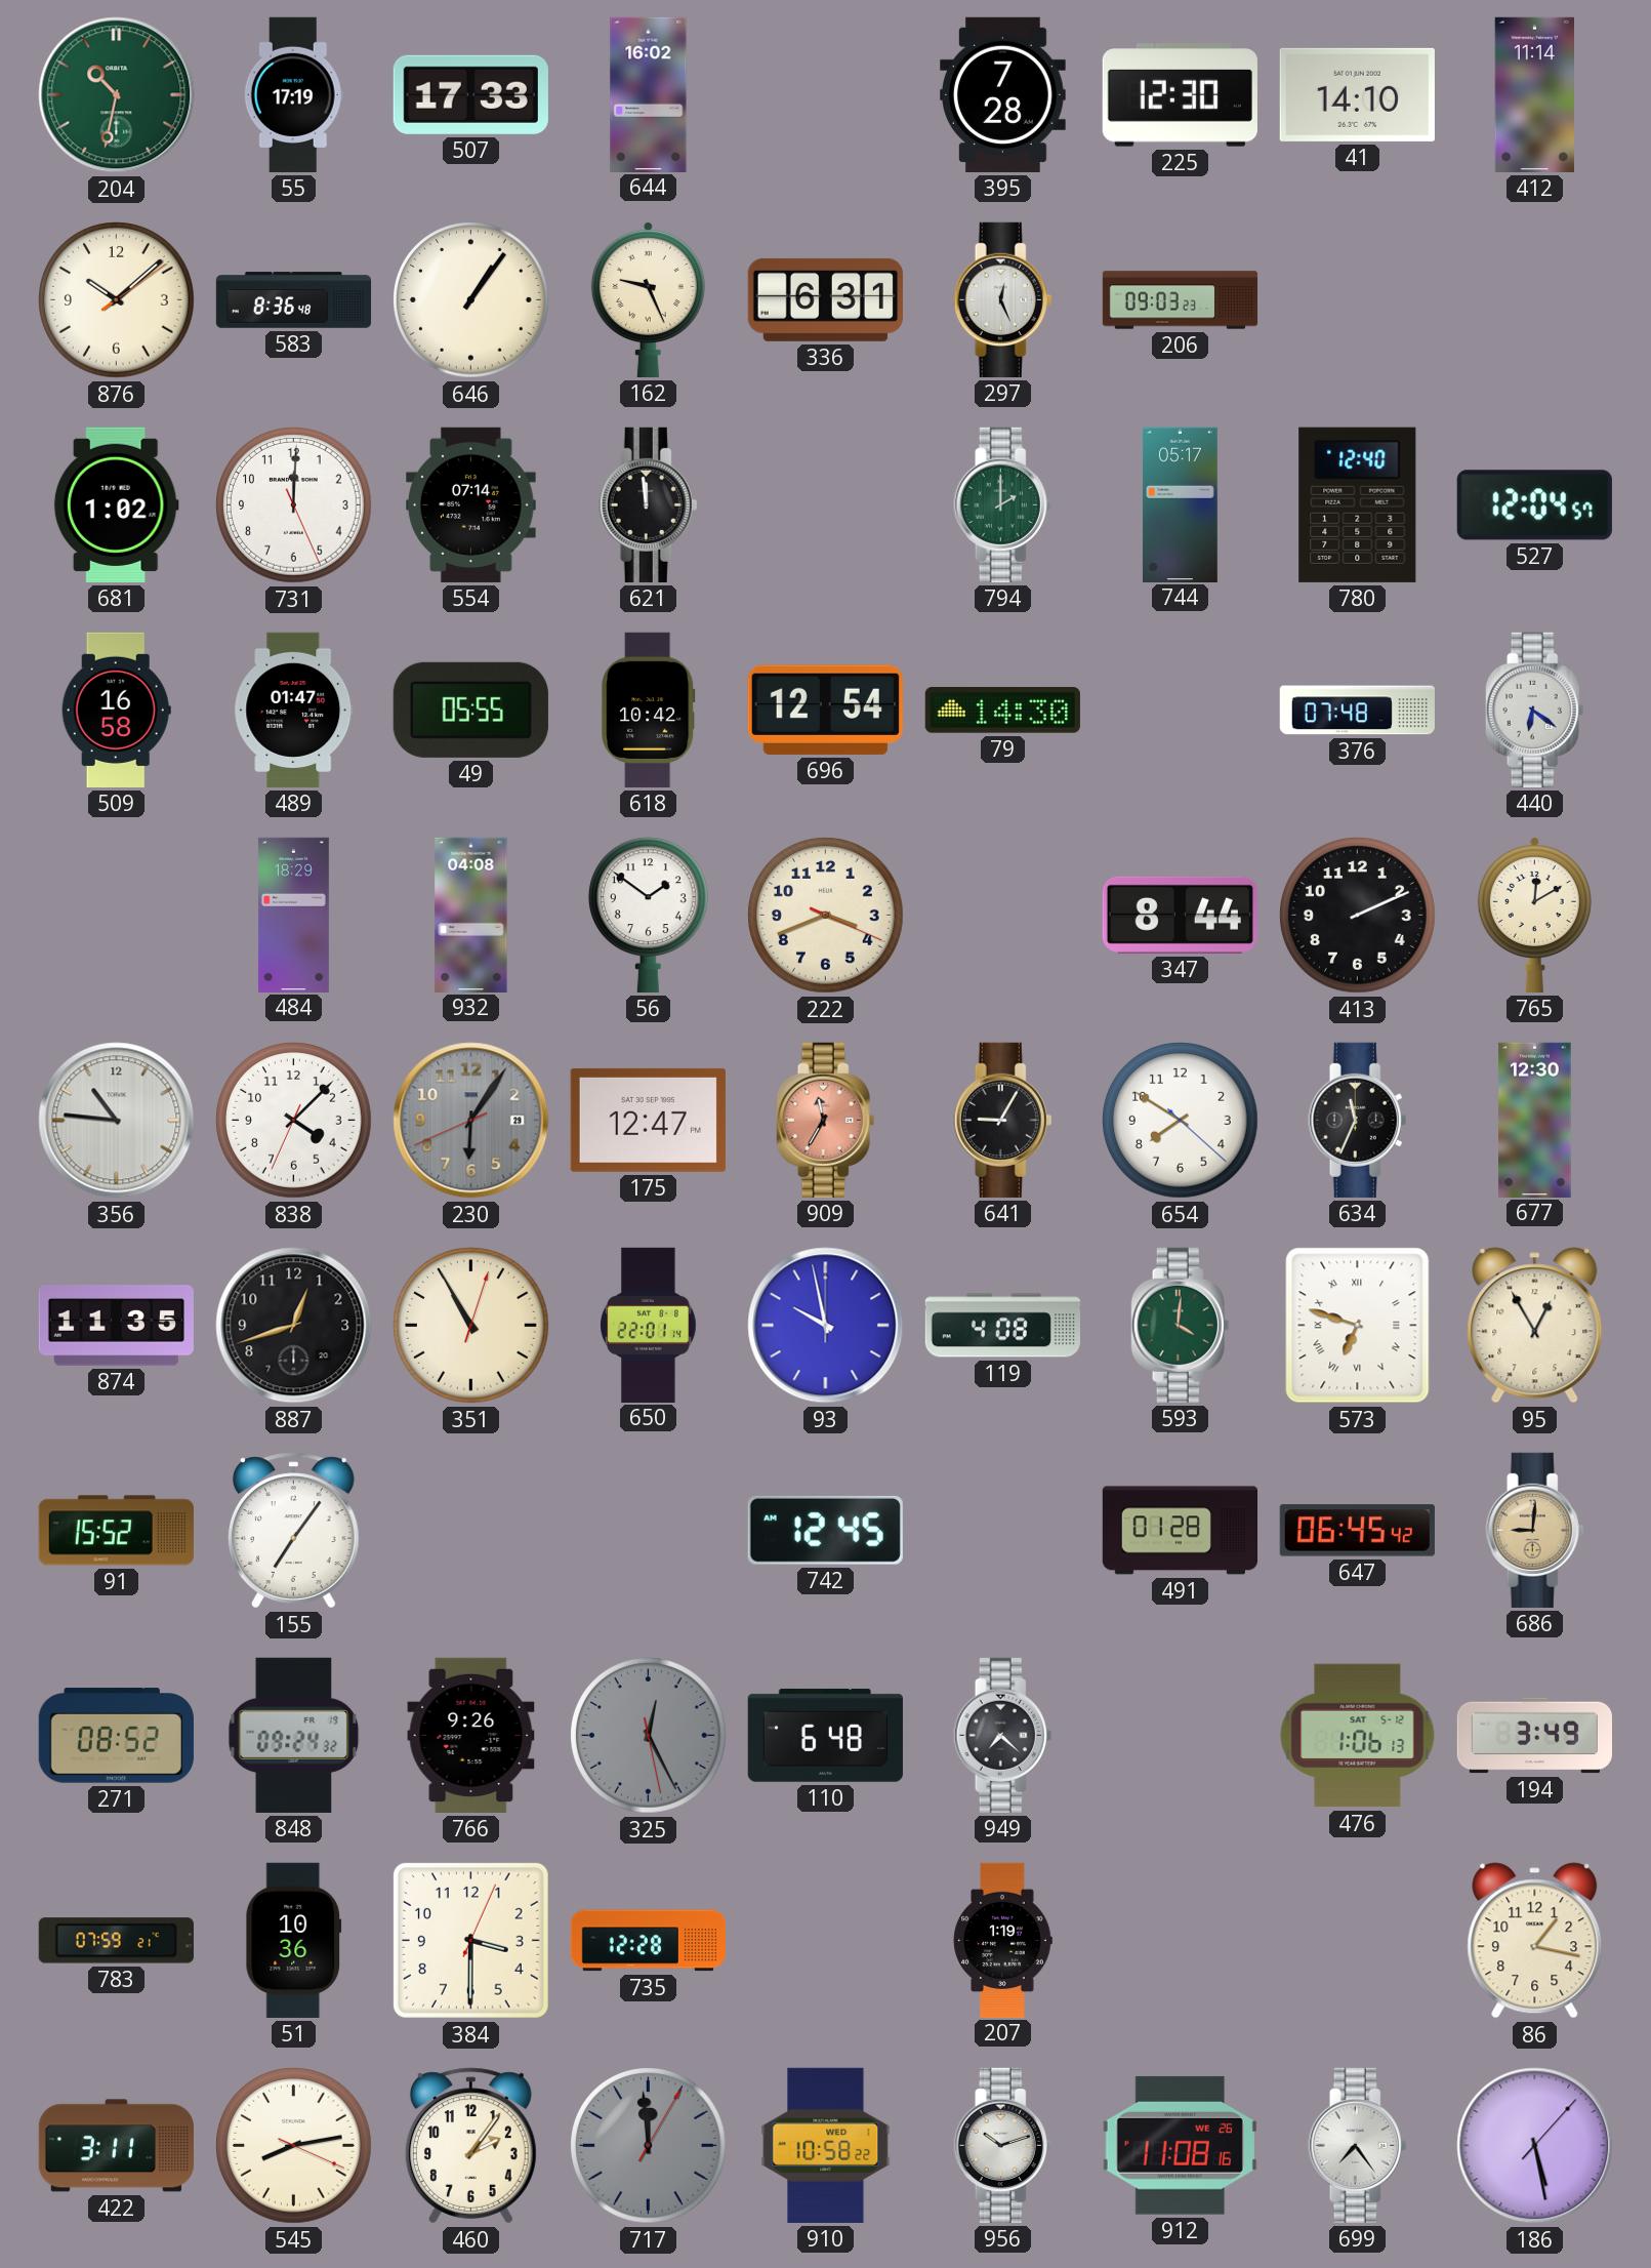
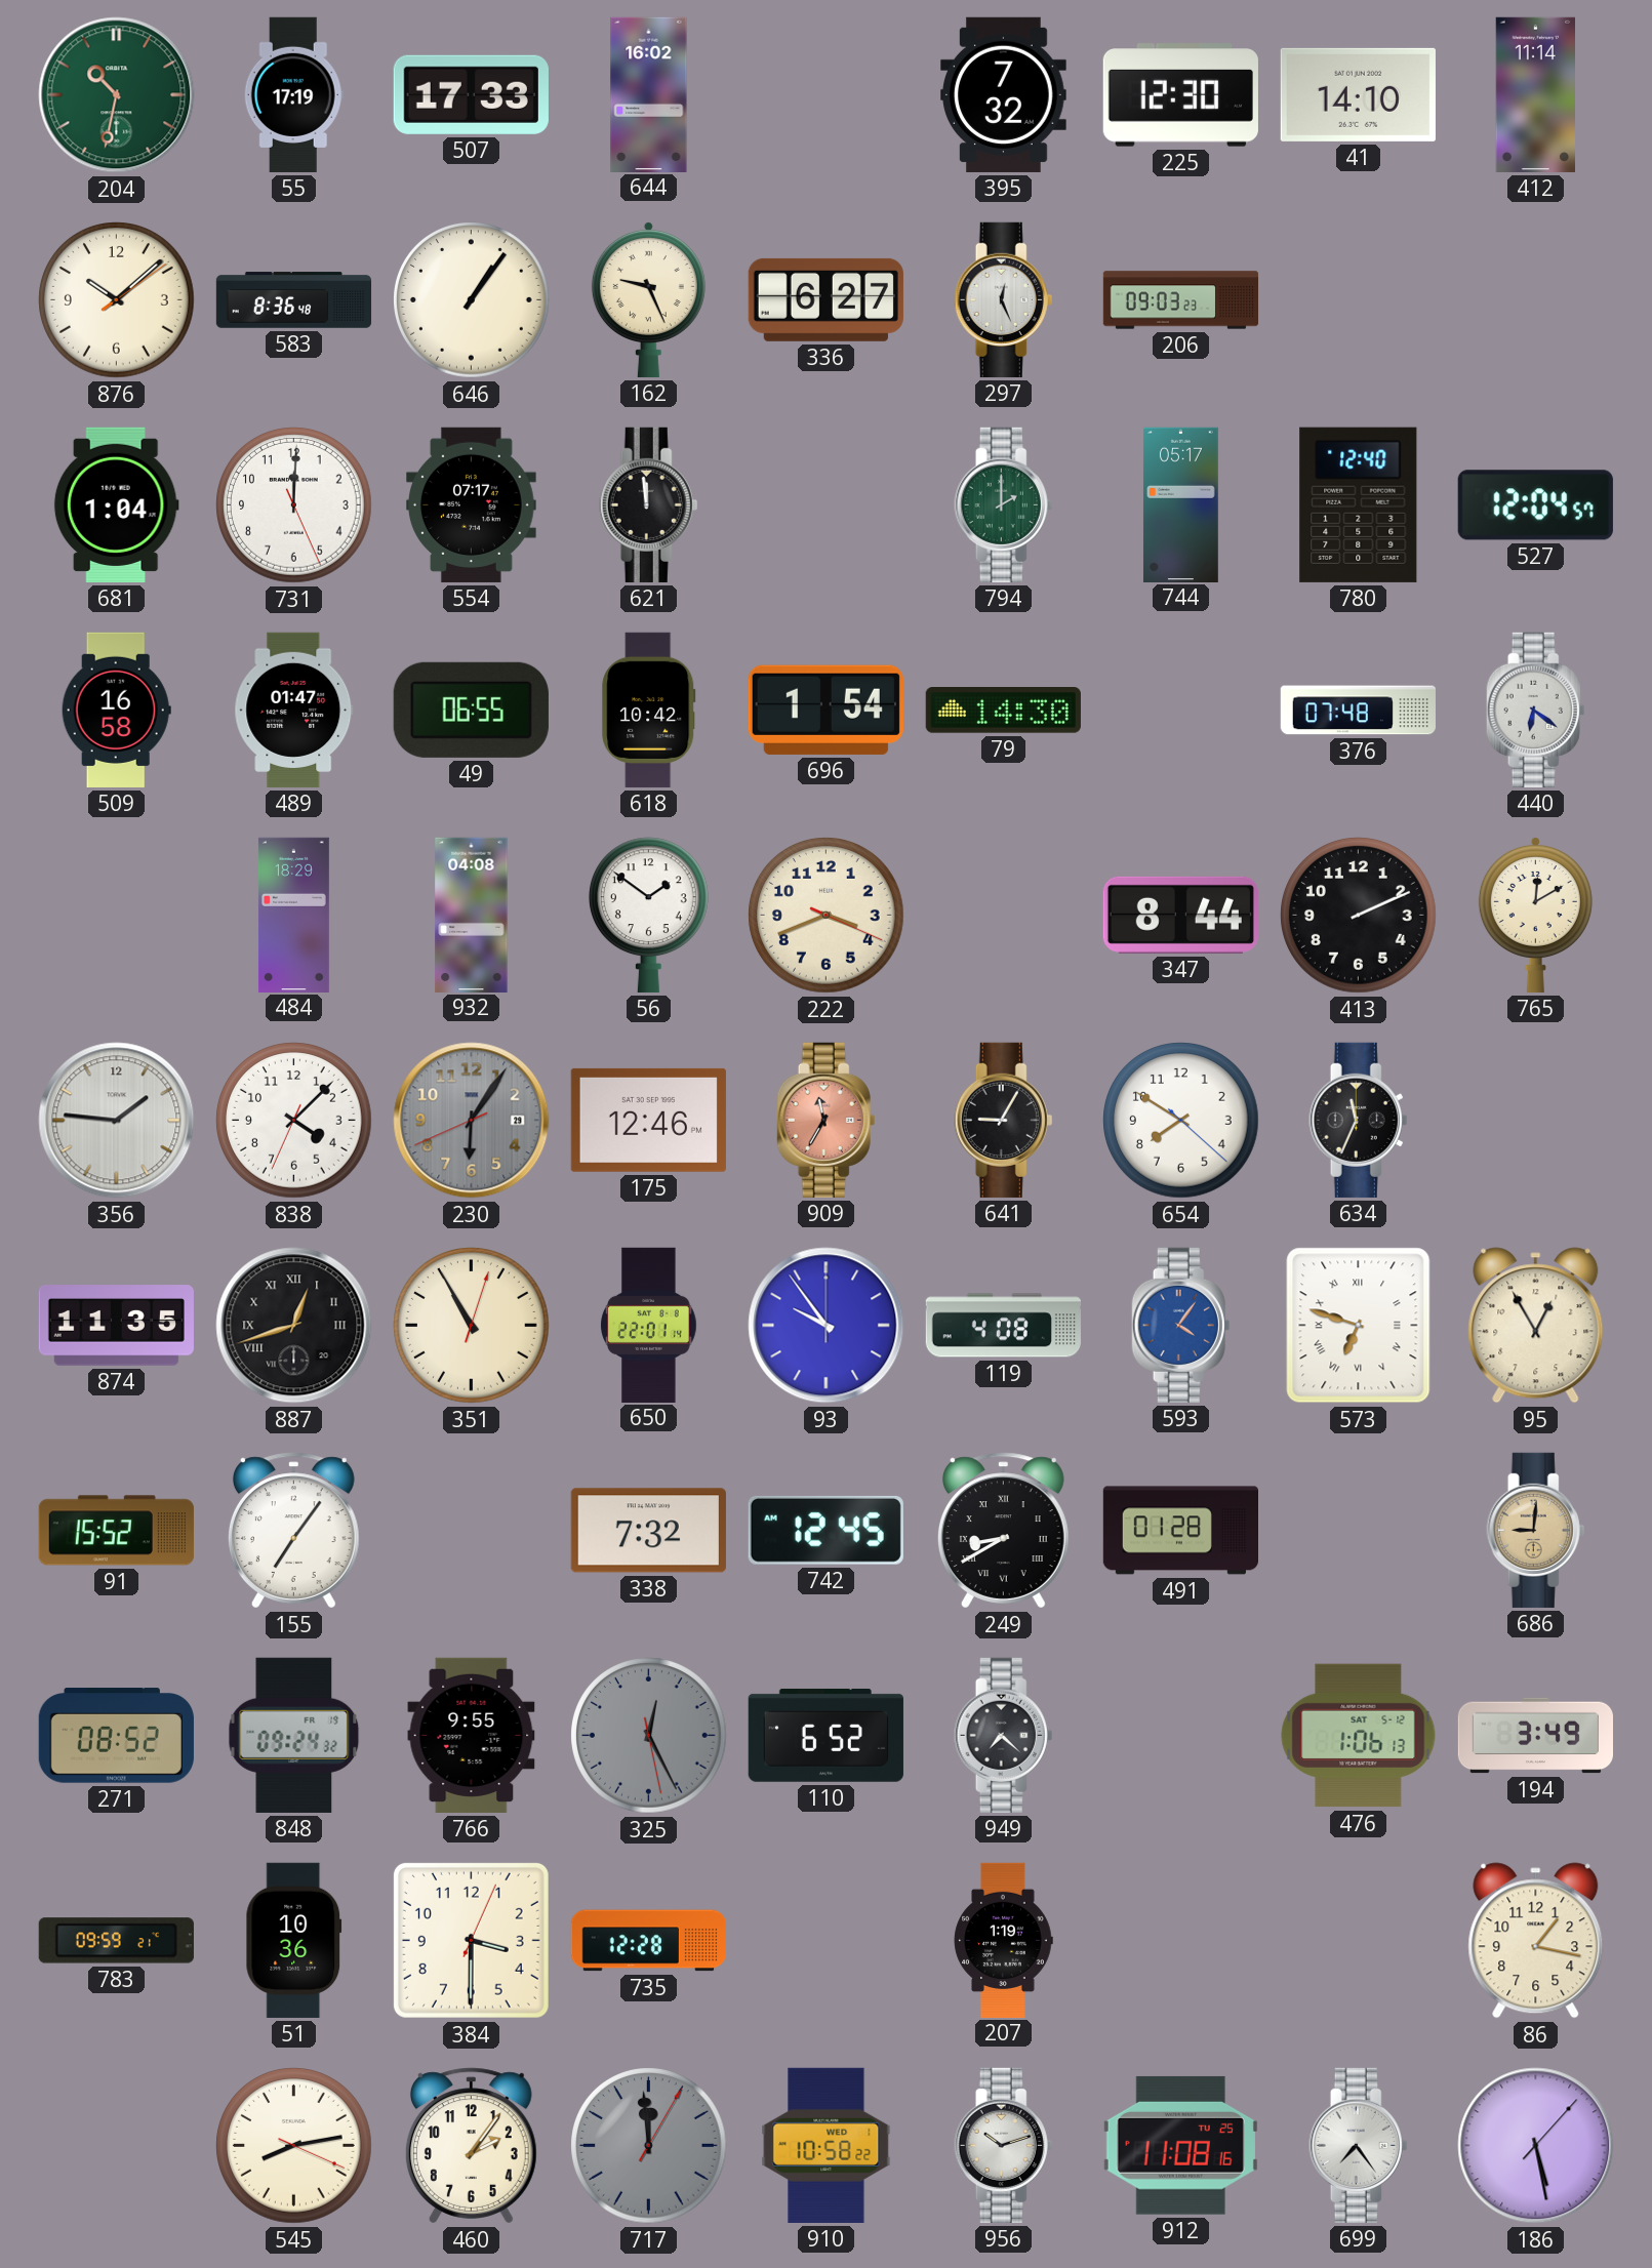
395: 7:28 -> 7:32 (1004, 94)
336: 6:31 -> 6:27 (825, 299)
681: 1:02 -> 1:04 (116, 504)
554: 07:14 -> 07:17 (472, 504)
49: 05:55 -> 06:55 (471, 710)
696: 12:54 -> 1:54 (825, 710)
356: 10:46 -> 1:46 (117, 1121)
175: 12:47 -> 12:46 (648, 1120)
677: 12:30 -> none (1535, 1120)
887 numerals: Arabic -> Roman (294, 1326)
93: 9:58 -> 9:54 (827, 1326)
593: 4:01 -> 4:06 (1181, 1325)
593 dial: green -> blue (1181, 1325)
338: none -> 7:32 (648, 1531)
249: none -> 8:40 (1003, 1531)
647: 06:45 -> none (1357, 1531)
766: 9:26 -> 9:55 (472, 1735)
110: 6:48 -> 6:52 (825, 1735)
783: 07:59 -> 09:59 (116, 1941)
422: 3:11 -> none (116, 2146)
912 date: WE 26 -> TU 25 (1180, 2145)
